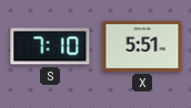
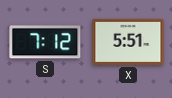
S: 7:10 -> 7:12 (45, 42)
